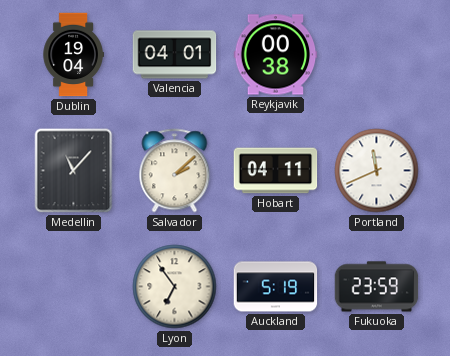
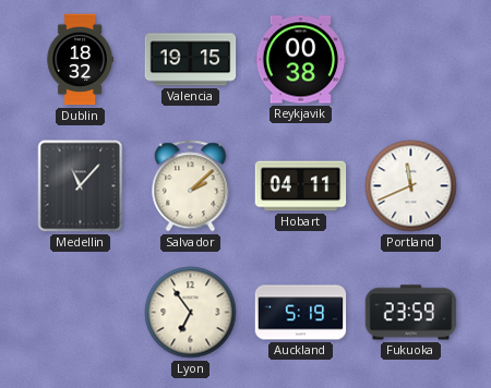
Dublin: 19:04 -> 18:32 (80, 60)
Valencia: 04:01 -> 19:15 (191, 60)
